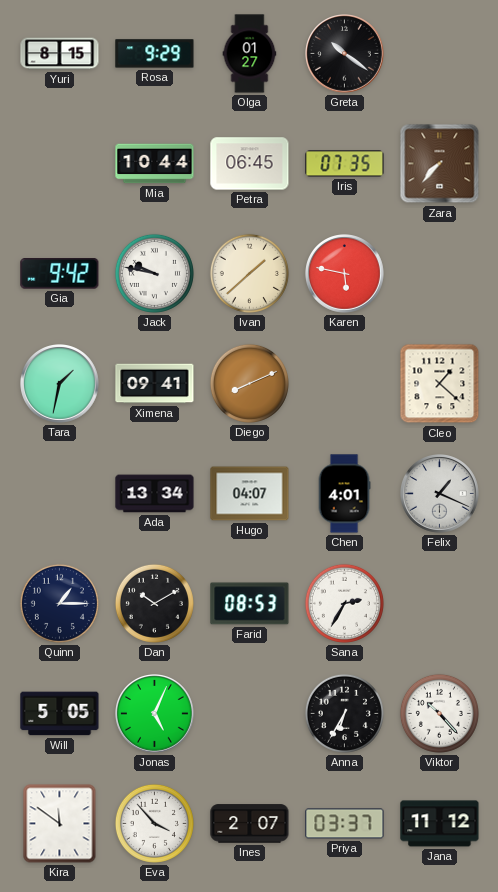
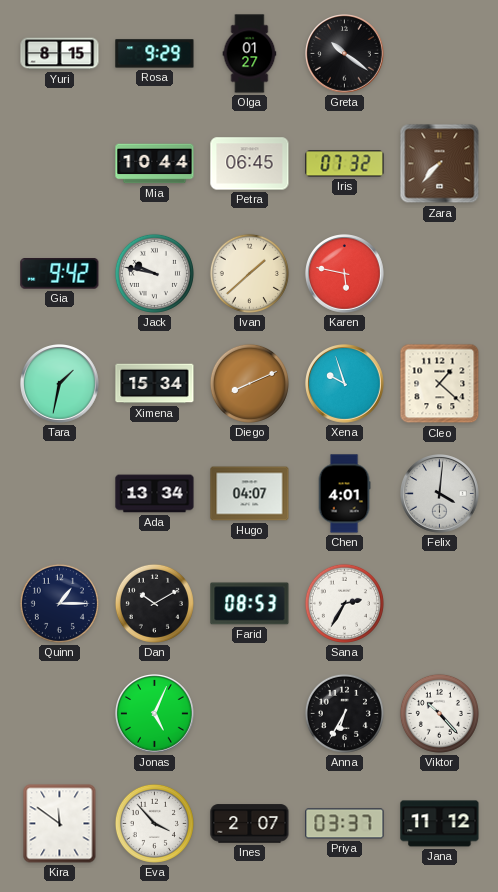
Iris: 07:35 -> 07:32 (345, 164)
Ximena: 09:41 -> 15:34 (155, 384)
Xena: none -> 9:57 (345, 384)
Felix: 1:19 -> 4:01 (440, 494)
Will: 5:05 -> none (60, 714)
